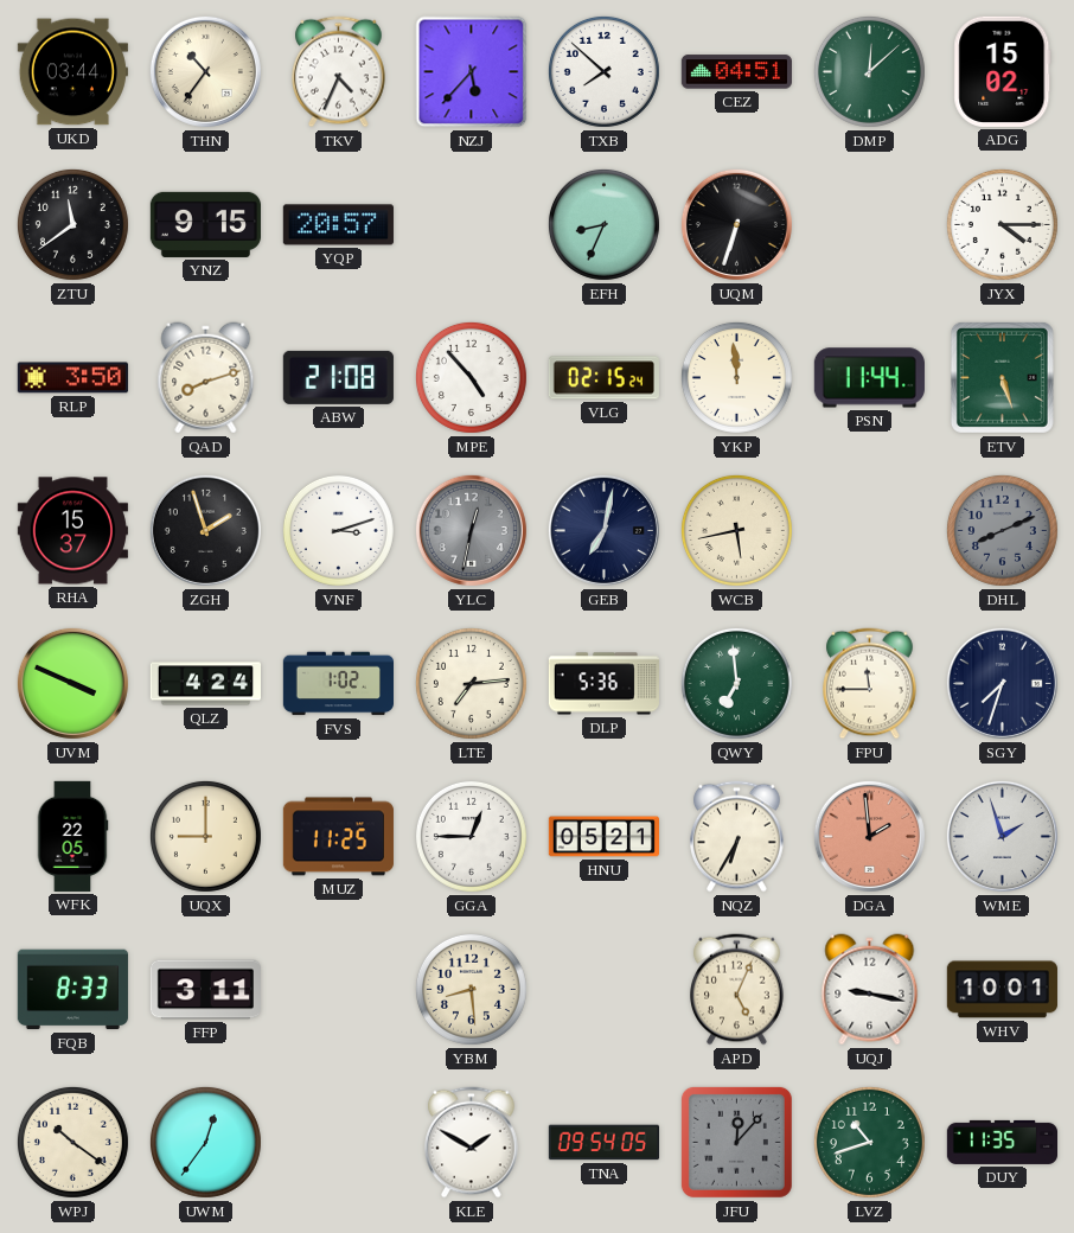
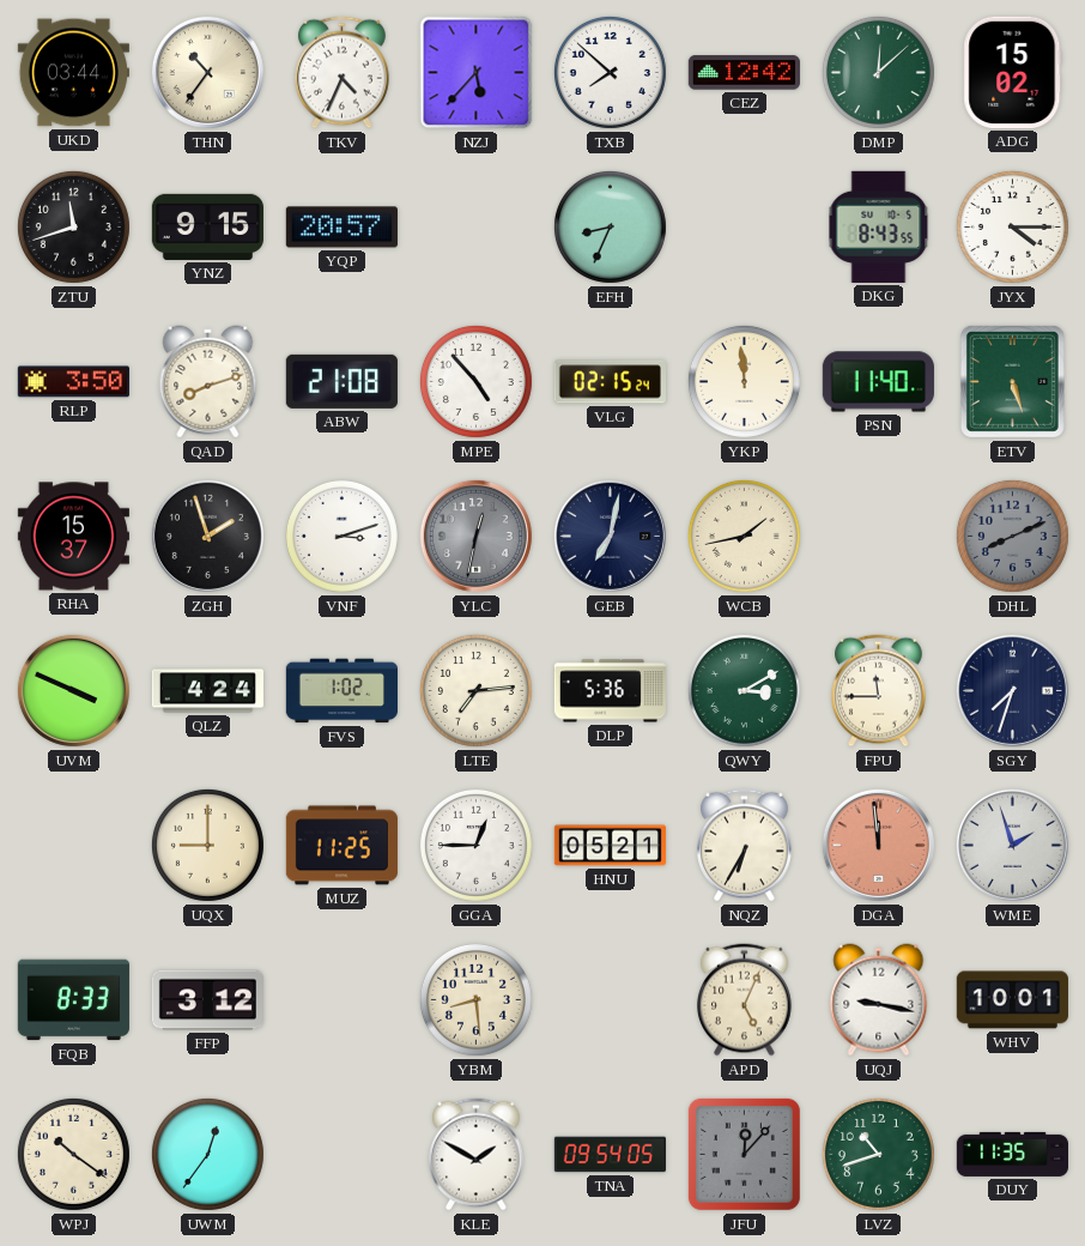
CEZ: 04:51 -> 12:42 (744, 73)
ZTU: 11:39 -> 11:42 (73, 226)
UQM: 6:33 -> none (736, 224)
DKG: none -> 8:43 (879, 226)
PSN: 11:44 -> 11:40 (878, 382)
WCB: 5:43 -> 1:43 (744, 536)
QWY: 6:59 -> 3:10 (744, 690)
WFK: 22:05 -> none (72, 836)
DGA: 1:59 -> 11:59 (878, 845)
FFP: 3:11 -> 3:12 (207, 1000)
